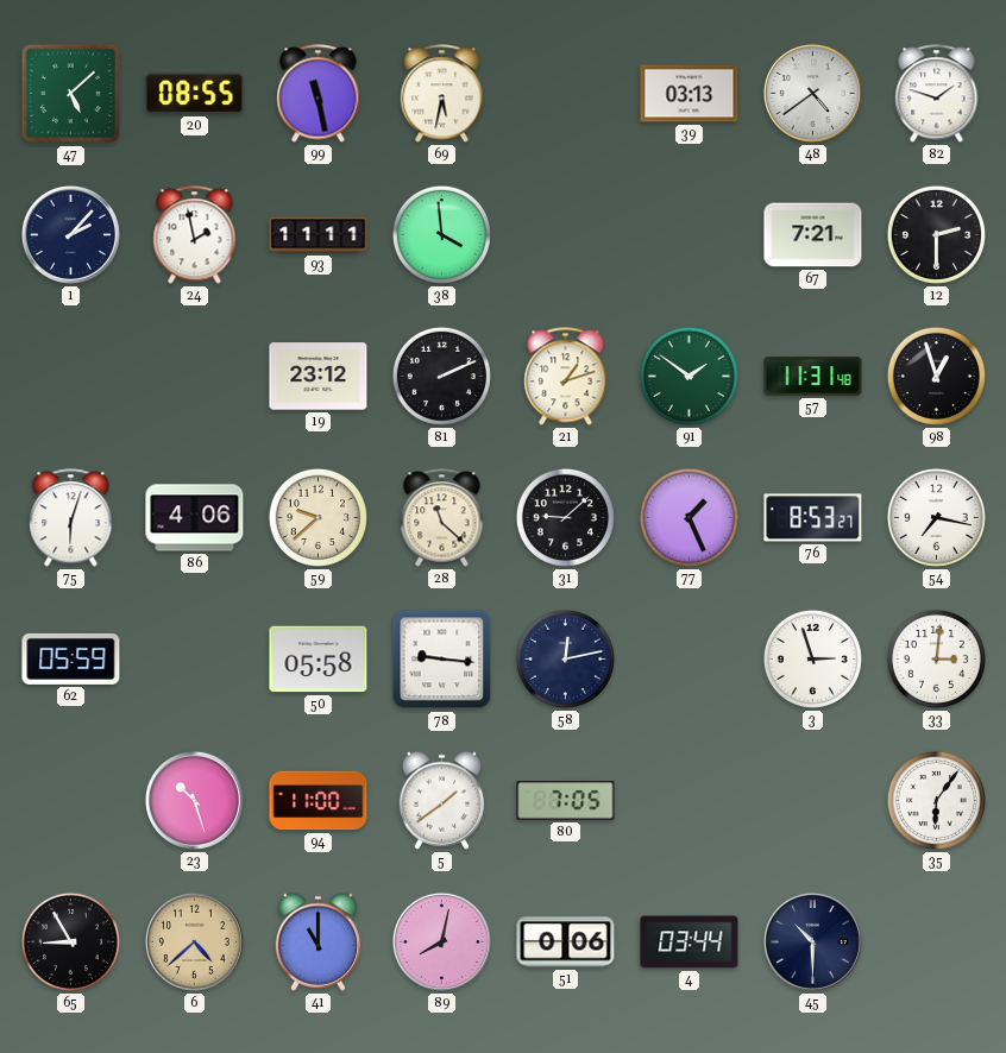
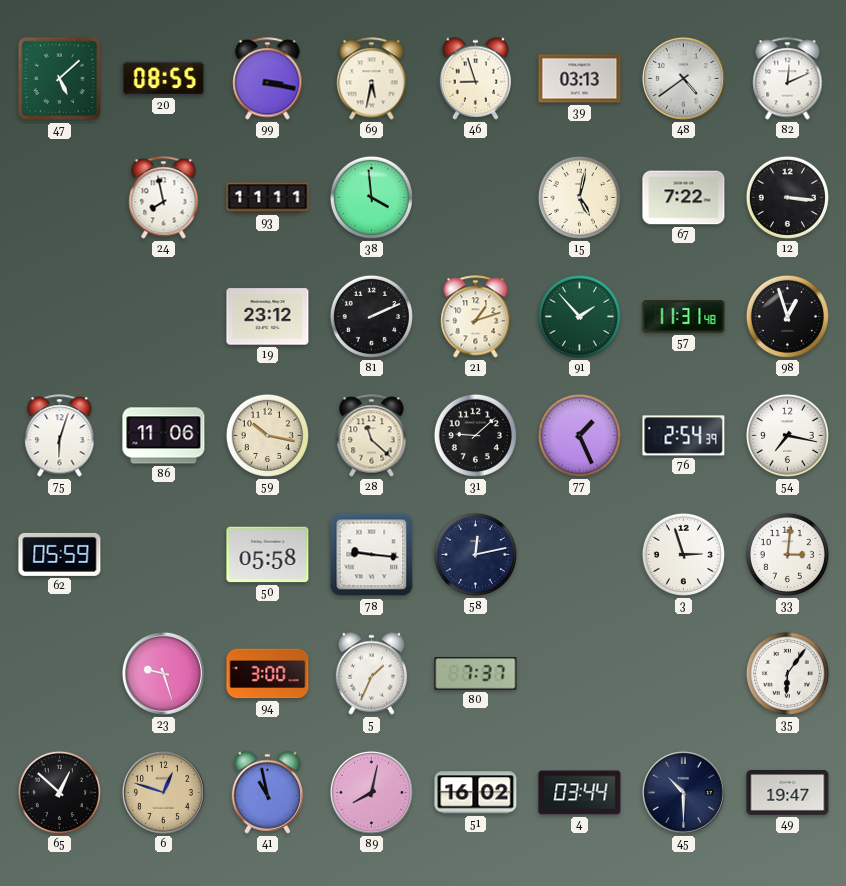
99: 11:28 -> 3:17 (268, 79)
46: none -> 8:57 (476, 78)
82: 1:48 -> 12:11 (788, 79)
1: 2:07 -> none (70, 234)
24: 1:58 -> 7:58 (164, 198)
15: none -> 5:02 (579, 197)
67: 7:21 -> 7:22 (684, 198)
12: 2:30 -> 3:16 (787, 197)
91: 1:51 -> 1:53 (579, 316)
86: 4:06 -> 11:06 (164, 436)
59: 9:38 -> 10:17 (267, 435)
76: 8:53 -> 2:54 (684, 436)
23: 10:27 -> 9:27 (163, 673)
94: 11:00 -> 3:00 (268, 674)
5: 1:39 -> 1:34 (372, 673)
80: 7:05 -> 7:37 (476, 674)
65: 8:55 -> 12:52 (59, 792)
6: 4:38 -> 12:48 (163, 792)
41: 11:00 -> 10:58 (268, 792)
51: 0:06 -> 16:02 (476, 793)
49: none -> 19:47 (788, 792)
